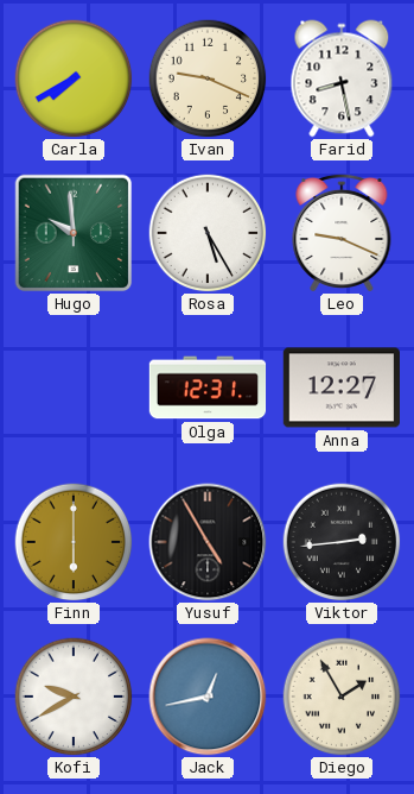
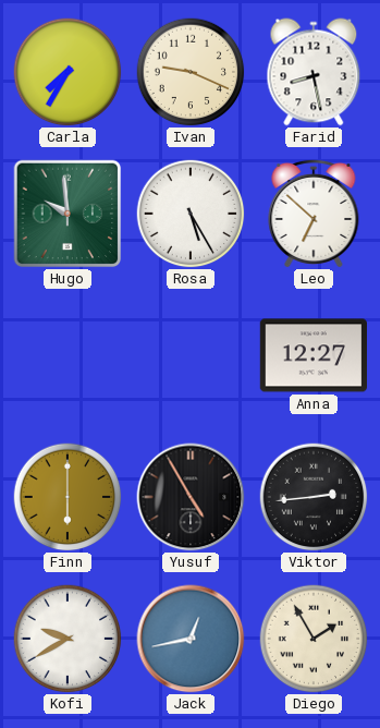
Carla: 7:40 -> 7:35 (68, 72)
Leo: 9:19 -> 6:52 (314, 214)
Olga: 12:31 -> none (208, 387)
